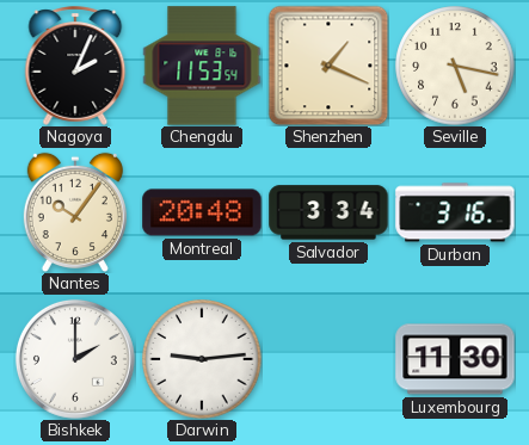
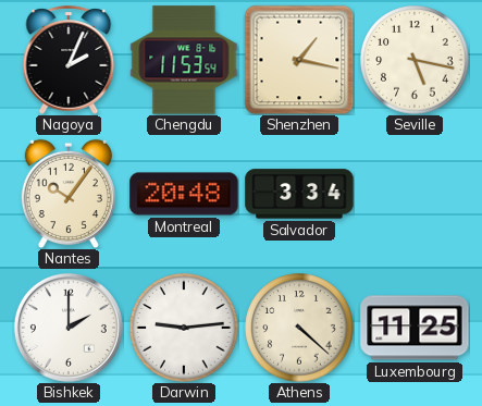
Shenzhen: 1:19 -> 1:17 (299, 60)
Durban: 3:16 -> none (455, 212)
Athens: none -> 4:22 (299, 328)
Luxembourg: 11:30 -> 11:25 (415, 328)
